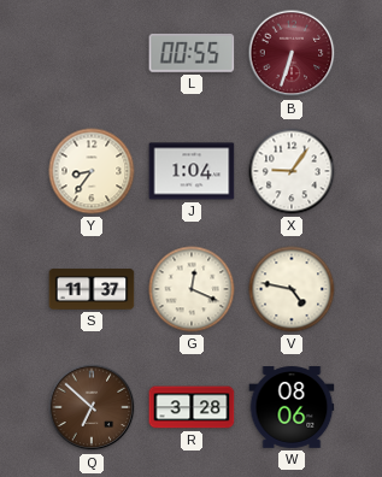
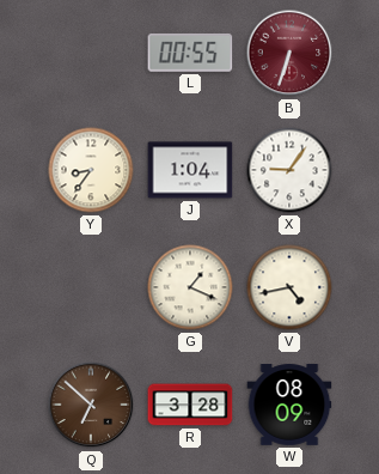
S: 11:37 -> none (92, 289)
G: 12:19 -> 1:19 (190, 287)
V: 4:47 -> 4:43 (289, 287)
W: 08:06 -> 08:09 (289, 405)
